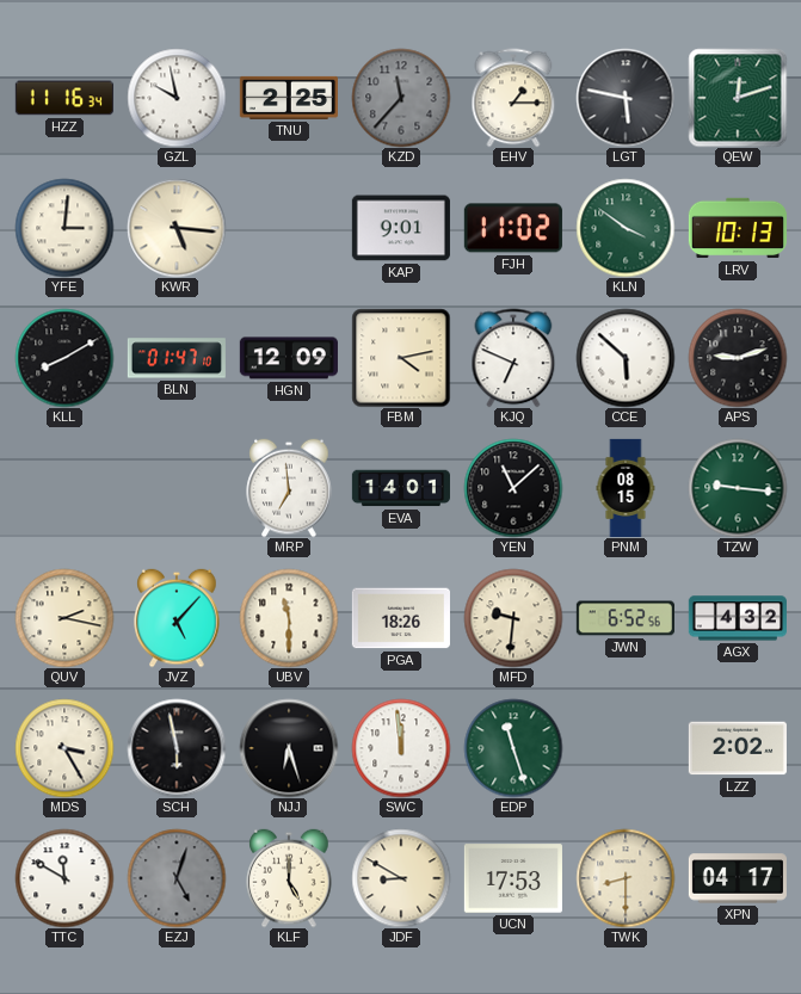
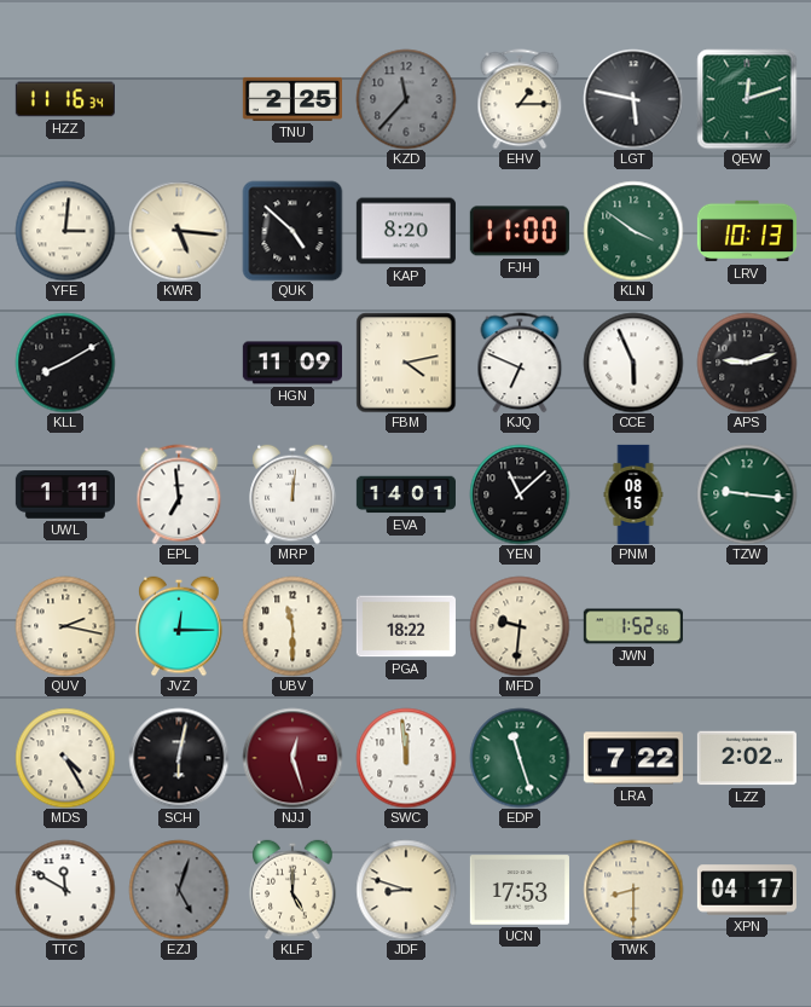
GZL: 9:58 -> none (177, 98)
QUK: none -> 4:52 (292, 231)
KAP: 9:01 -> 8:20 (406, 231)
FJH: 11:02 -> 11:00 (520, 231)
BLN: 01:47 -> none (177, 358)
HGN: 12:09 -> 11:09 (292, 363)
CCE: 5:52 -> 5:56 (633, 363)
UWL: none -> 1:11 (65, 494)
EPL: none -> 6:59 (179, 494)
MRP: 6:59 -> 12:01 (292, 494)
JVZ: 5:07 -> 12:15 (179, 626)
PGA: 18:26 -> 18:22 (406, 626)
JWN: 6:52 -> 1:52 (633, 626)
AGX: 4:32 -> none (738, 618)
MDS: 3:25 -> 4:25 (65, 758)
SCH: 5:58 -> 6:02 (179, 758)
NJJ: 6:27 -> 12:27 (292, 758)
NJJ dial: black -> burgundy (292, 758)
LRA: none -> 7:22 (633, 758)
JDF: 8:50 -> 8:48 (406, 890)
